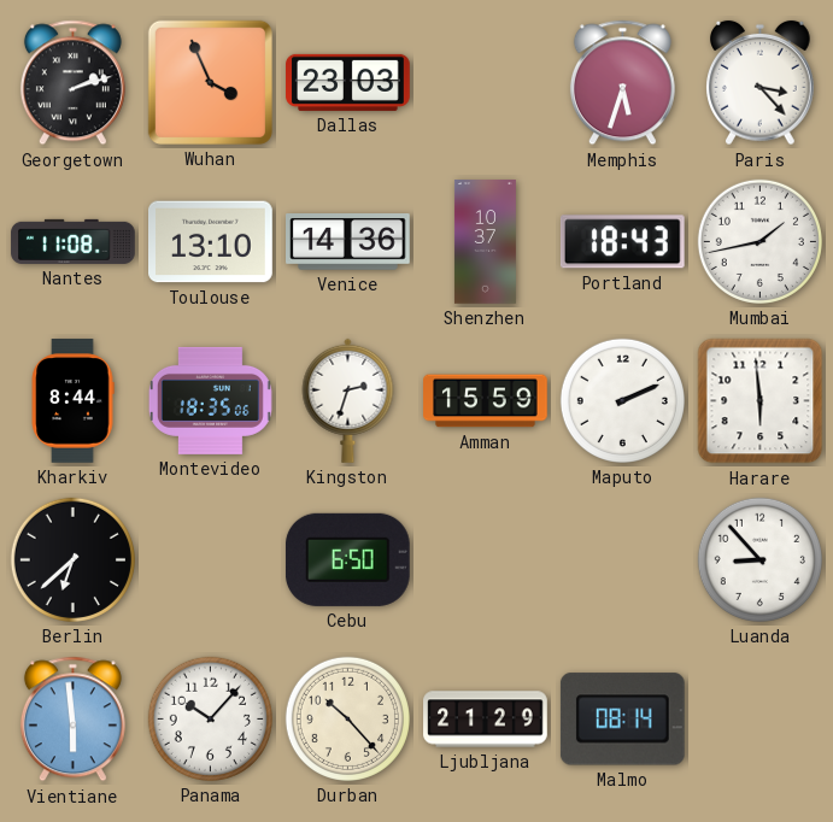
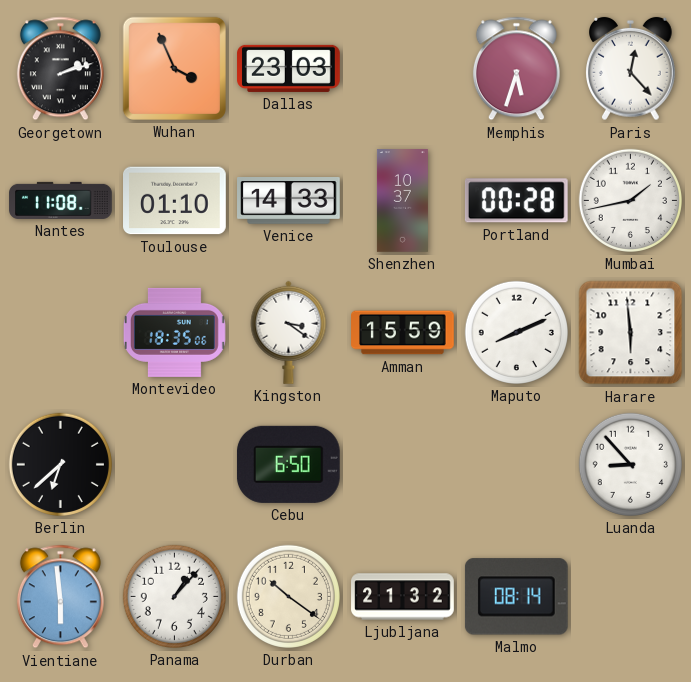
Paris: 3:23 -> 12:23 (631, 69)
Toulouse: 13:10 -> 01:10 (175, 201)
Venice: 14:36 -> 14:33 (289, 201)
Portland: 18:43 -> 00:28 (516, 201)
Kharkiv: 8:44 -> none (72, 401)
Kingston: 2:33 -> 3:21 (289, 332)
Maputo: 2:11 -> 8:11 (516, 332)
Panama: 10:07 -> 1:07 (174, 596)
Durban: 10:23 -> 10:21 (288, 596)
Ljubljana: 21:29 -> 21:32 (403, 597)
